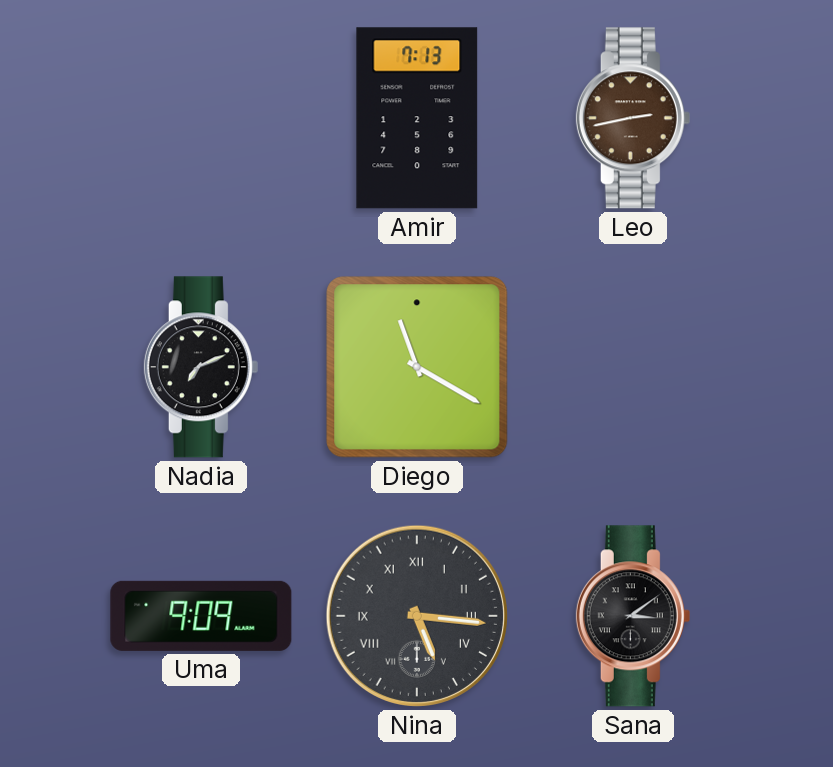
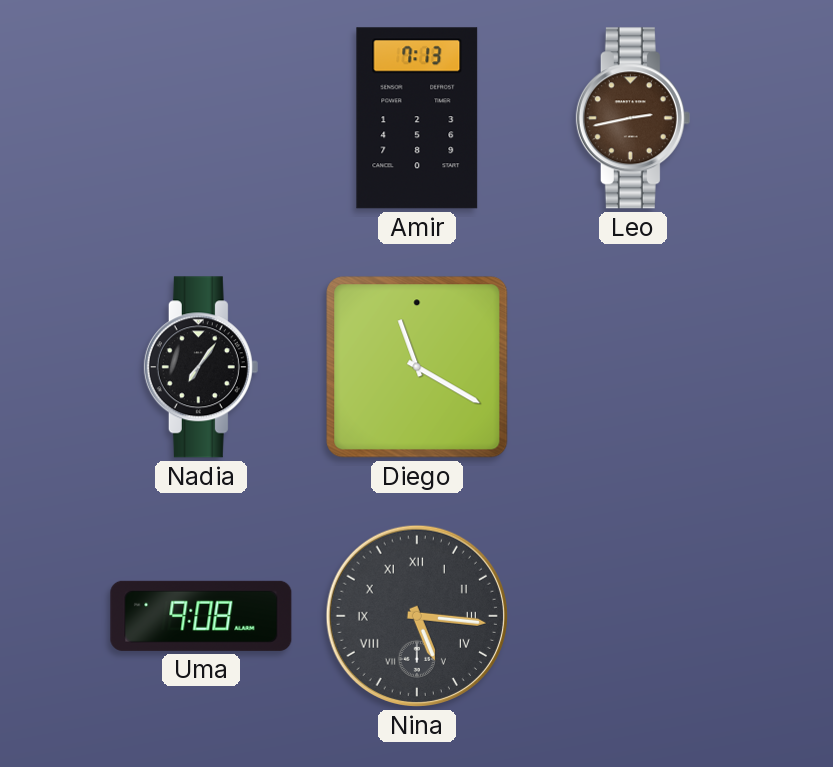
Nadia: 7:11 -> 7:06 (201, 367)
Uma: 9:09 -> 9:08 (201, 616)
Sana: 3:09 -> none (633, 616)
